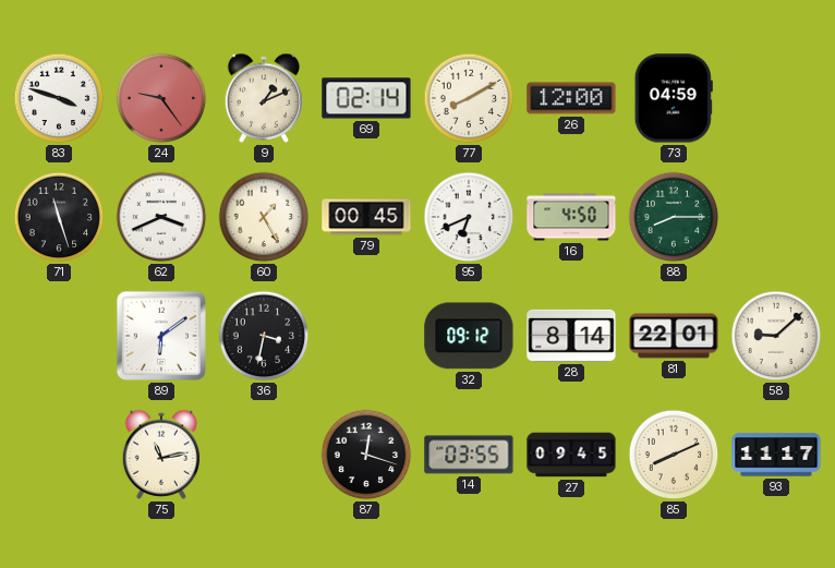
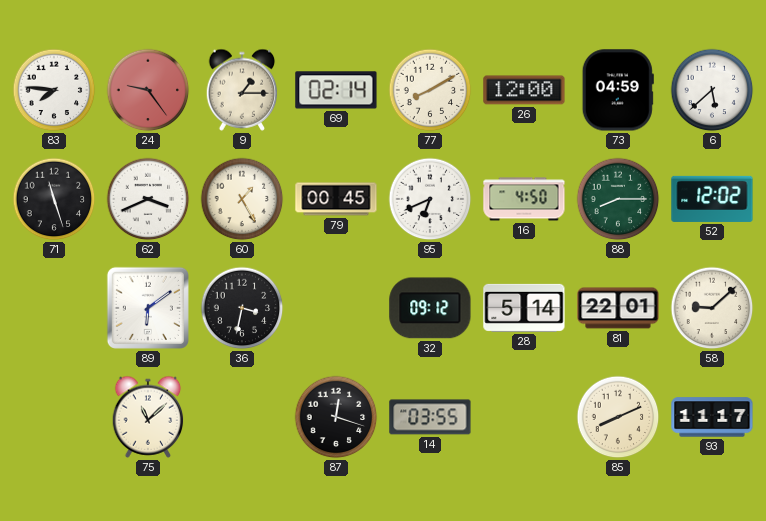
83: 3:48 -> 7:46 (54, 90)
9: 1:11 -> 1:15 (242, 90)
6: none -> 5:38 (712, 90)
52: none -> 12:02 (712, 199)
28: 8:14 -> 5:14 (524, 308)
75: 11:13 -> 11:08 (148, 417)
27: 09:45 -> none (571, 455)
